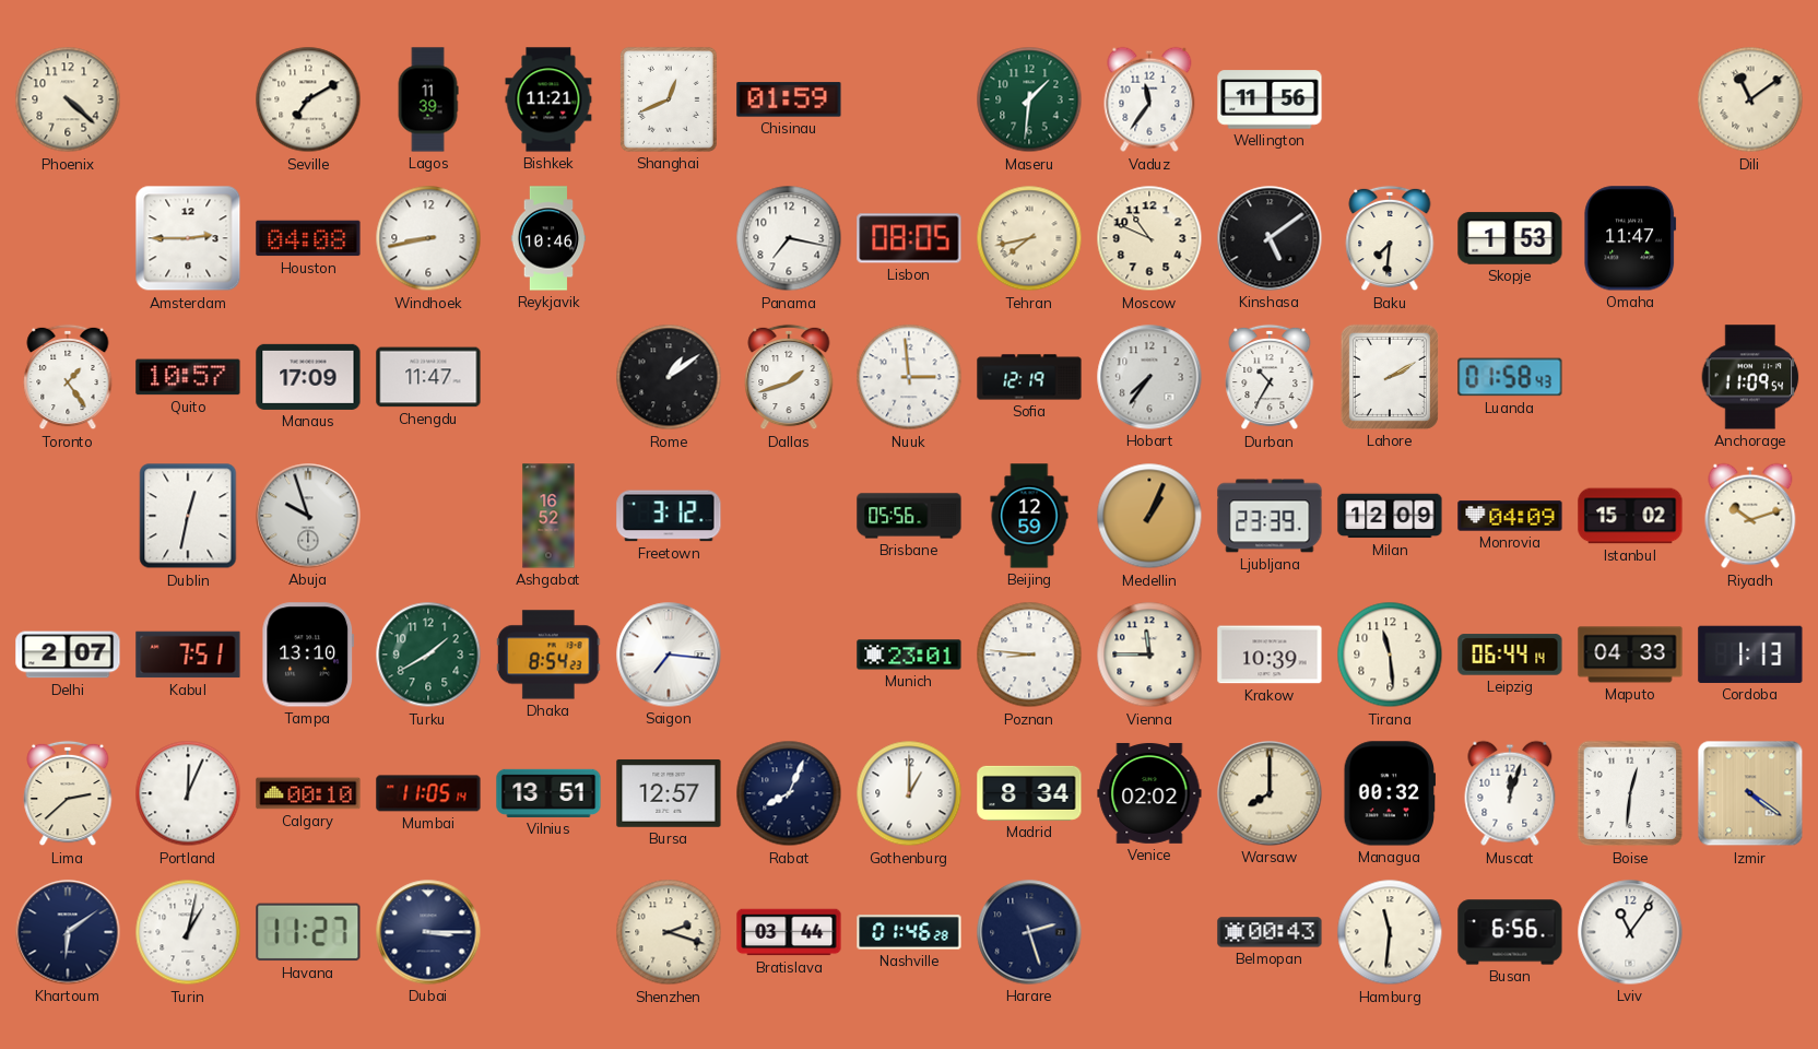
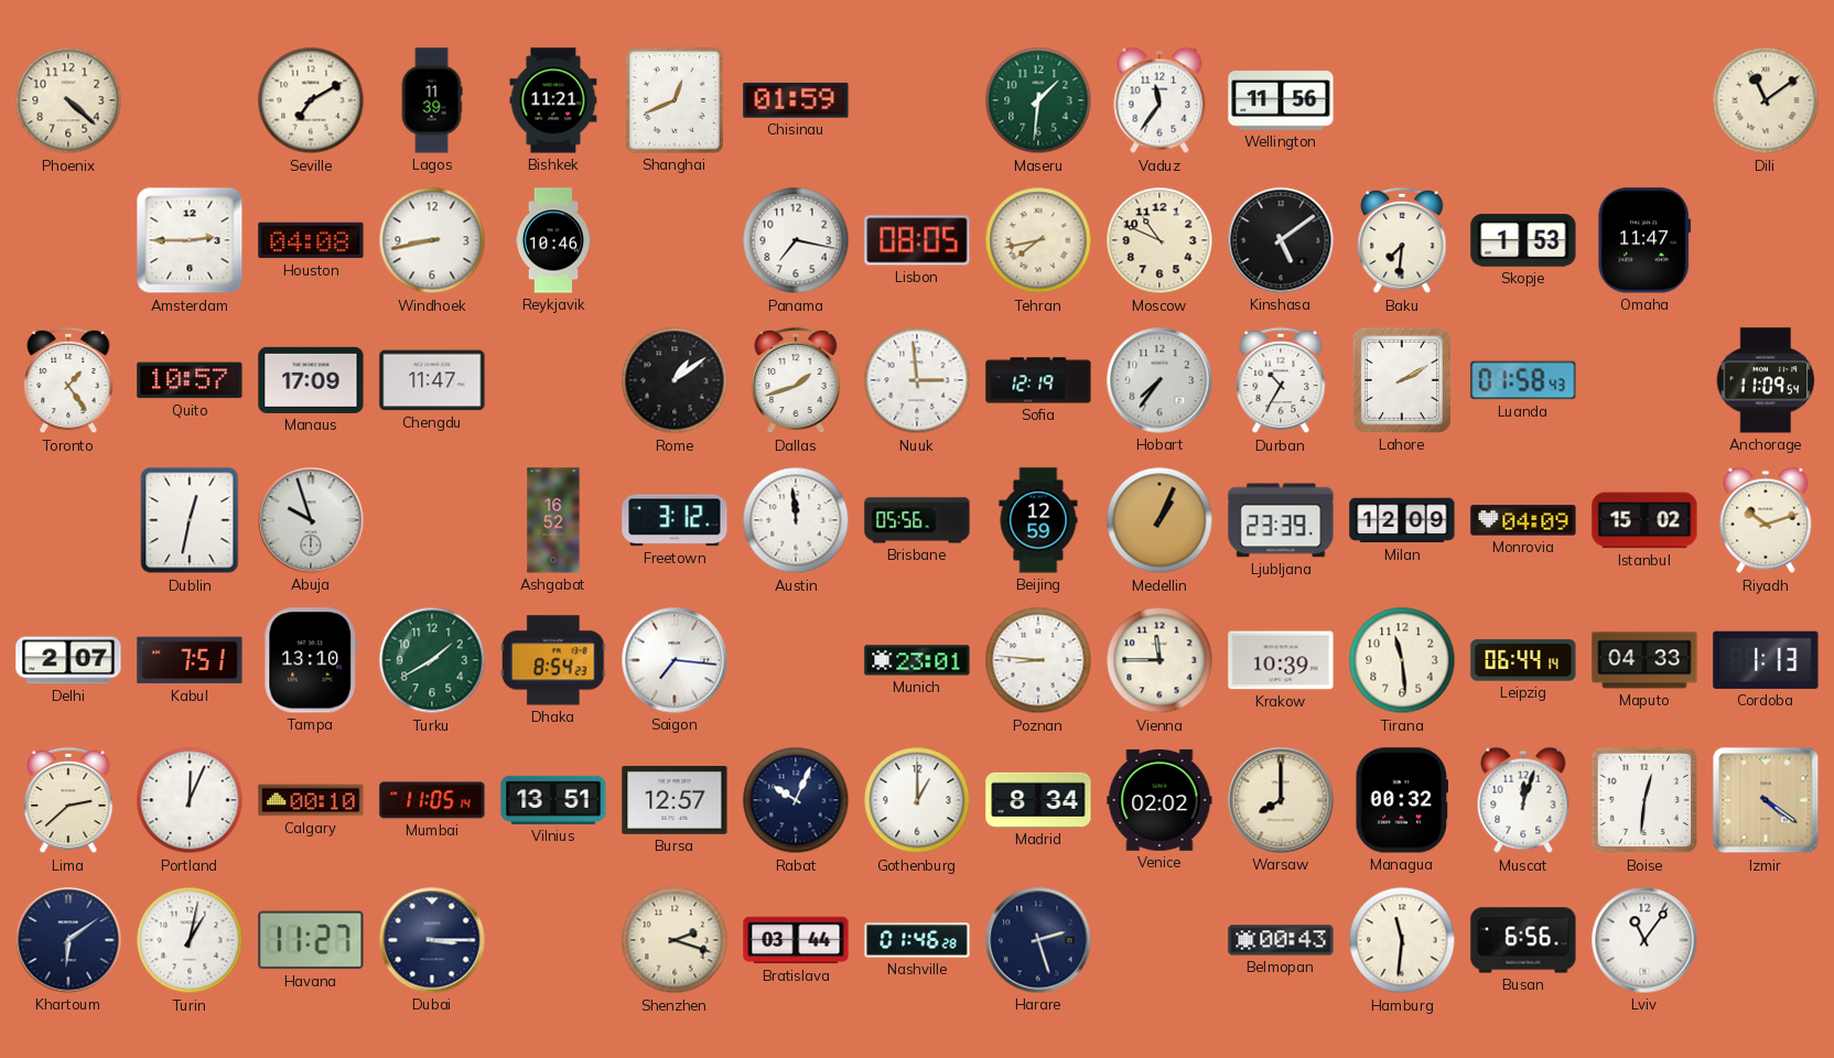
Austin: none -> 11:59 (796, 520)
Rabat: 8:04 -> 10:04 (796, 800)
